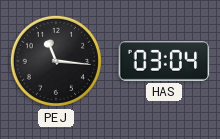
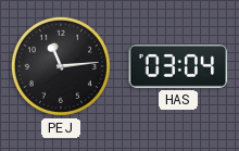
PEJ: 11:16 -> 11:14 (61, 66)
